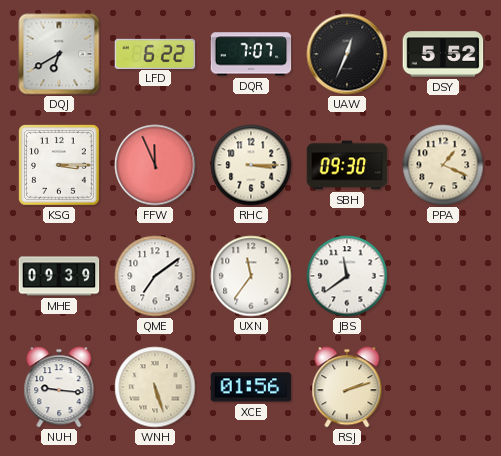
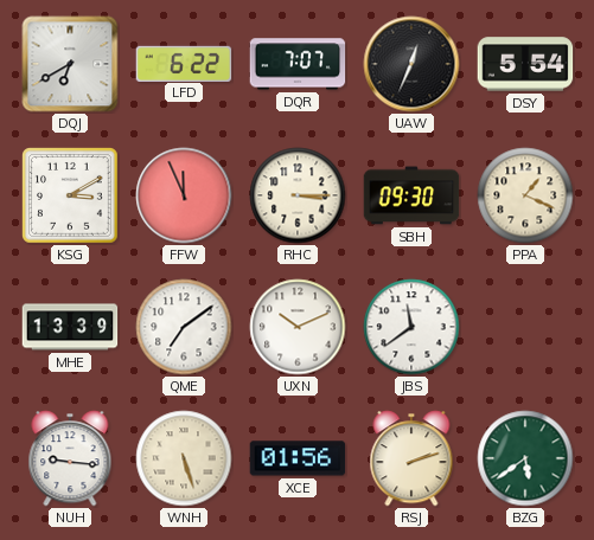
DSY: 5:52 -> 5:54 (525, 64)
KSG: 3:15 -> 3:10 (71, 197)
MHE: 09:39 -> 13:39 (70, 327)
UXN: 11:36 -> 10:11 (298, 327)
BZG: none -> 5:39 (525, 458)
